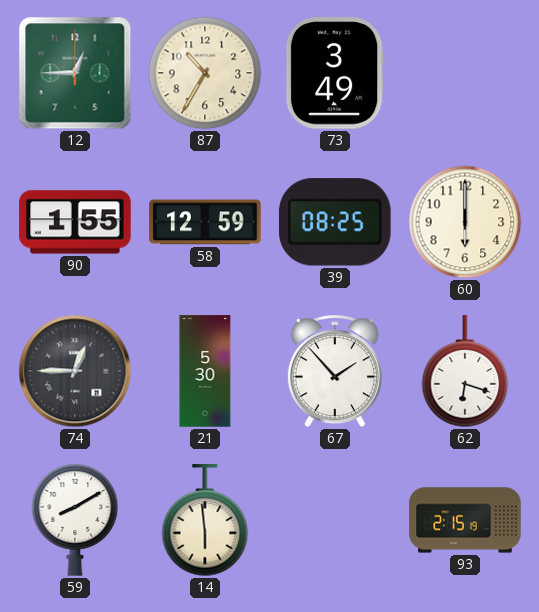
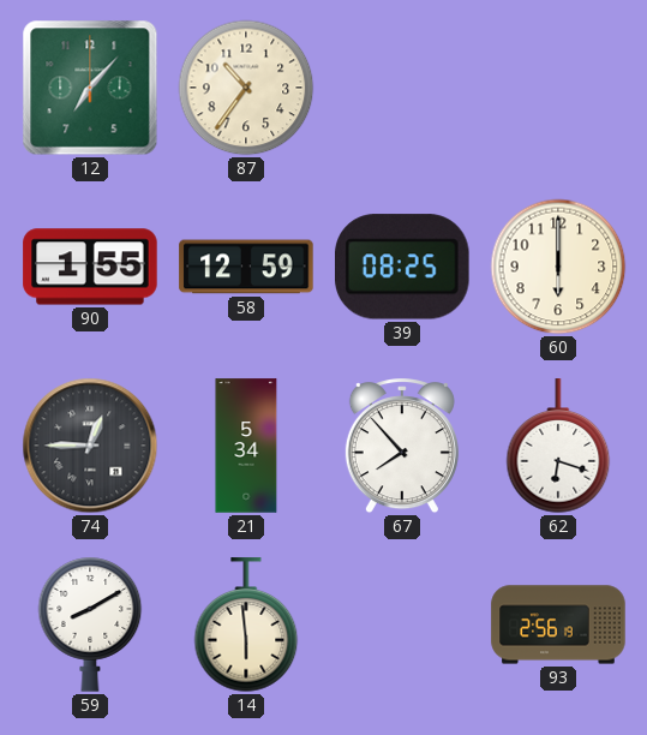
12: 12:45 -> 7:07 (90, 88)
87: 10:35 -> 10:36 (246, 88)
73: 3:49 -> none (335, 73)
21: 5:30 -> 5:34 (246, 446)
67: 1:53 -> 7:53 (402, 447)
93: 2:15 -> 2:56 (558, 625)
